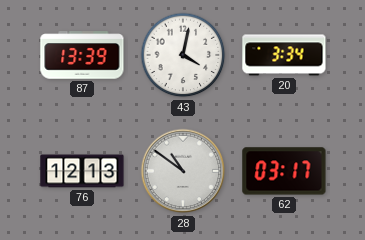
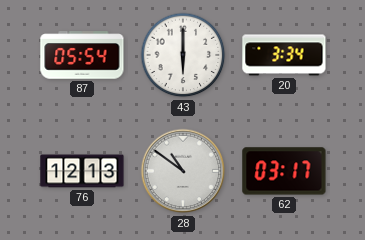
87: 13:39 -> 05:54 (82, 55)
43: 4:02 -> 6:00 (183, 55)
